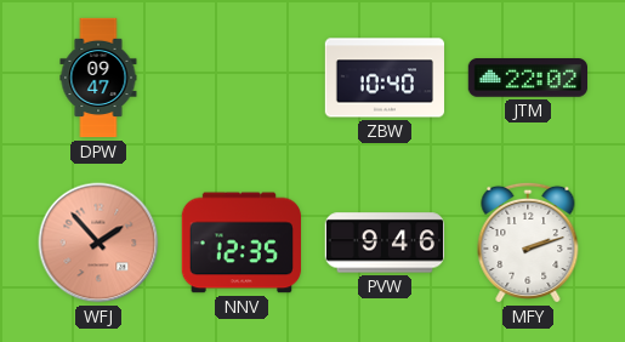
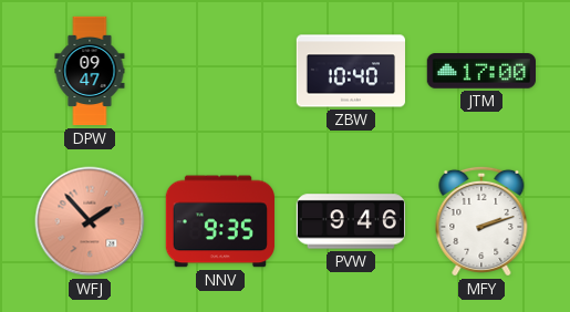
JTM: 22:02 -> 17:00 (480, 72)
NNV: 12:35 -> 9:35 (220, 221)
